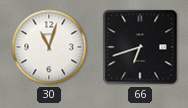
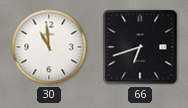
30: 11:03 -> 10:59 (49, 47)
